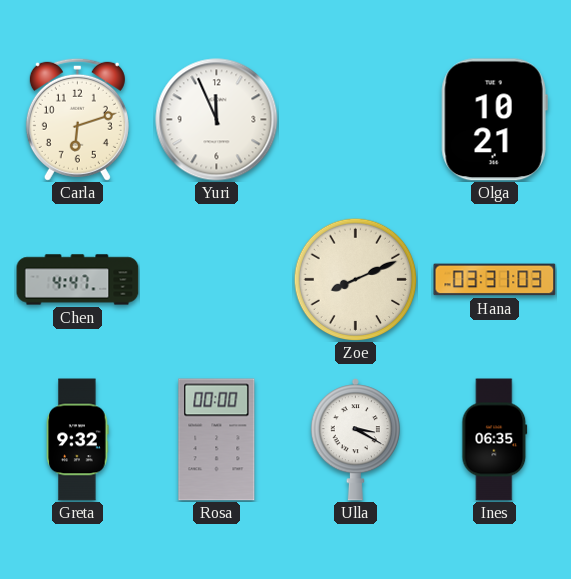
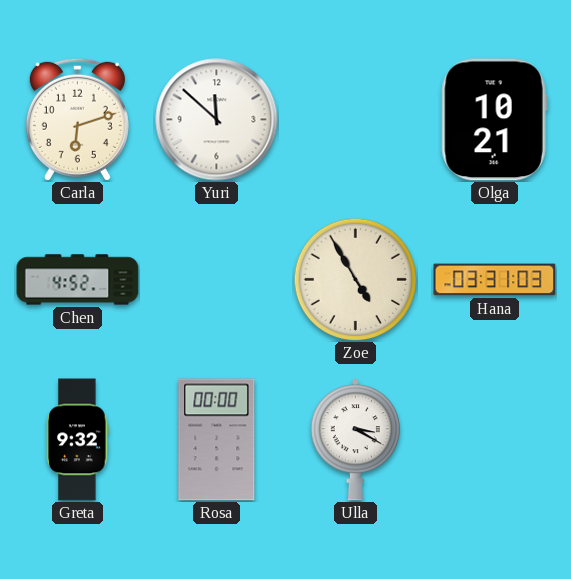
Yuri: 11:56 -> 11:52 (217, 120)
Chen: 4:47 -> 4:52 (78, 280)
Zoe: 8:11 -> 4:55 (355, 279)
Ines: 06:35 -> none (495, 440)
